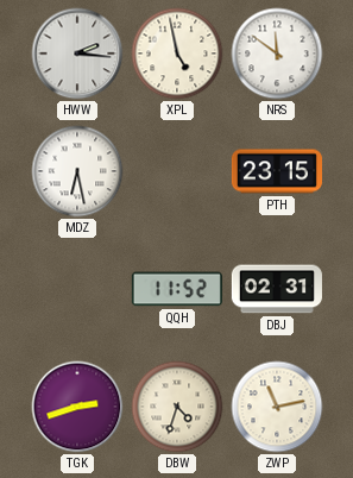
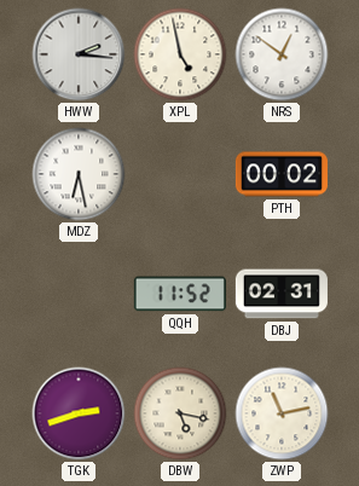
NRS: 11:51 -> 12:51 (282, 54)
PTH: 23:15 -> 00:02 (282, 174)
DBW: 4:33 -> 5:17 (180, 413)
